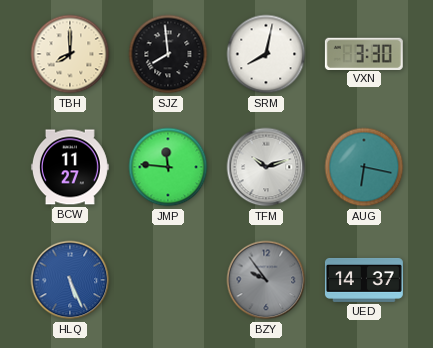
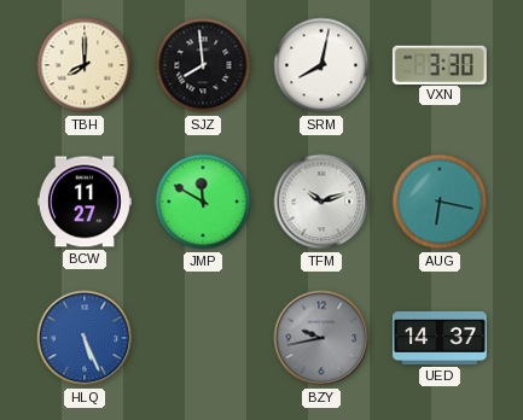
JMP: 11:46 -> 11:50 (203, 202)
BZY: 9:54 -> 9:43 (321, 338)
